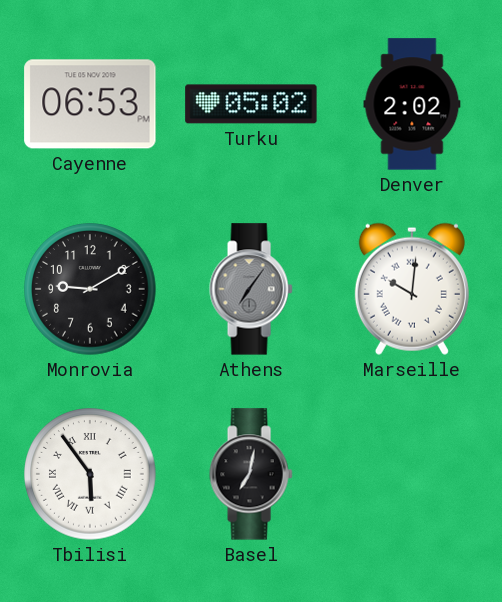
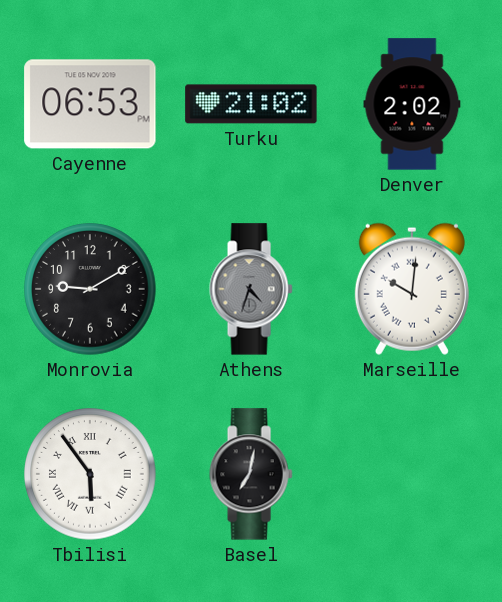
Turku: 05:02 -> 21:02 (251, 104)
Athens: 7:06 -> 4:33 (251, 289)
